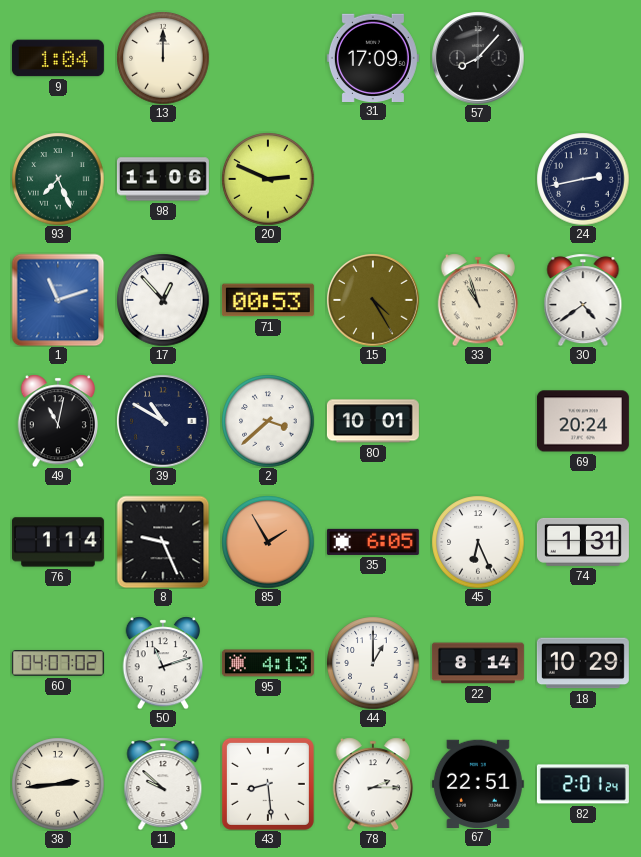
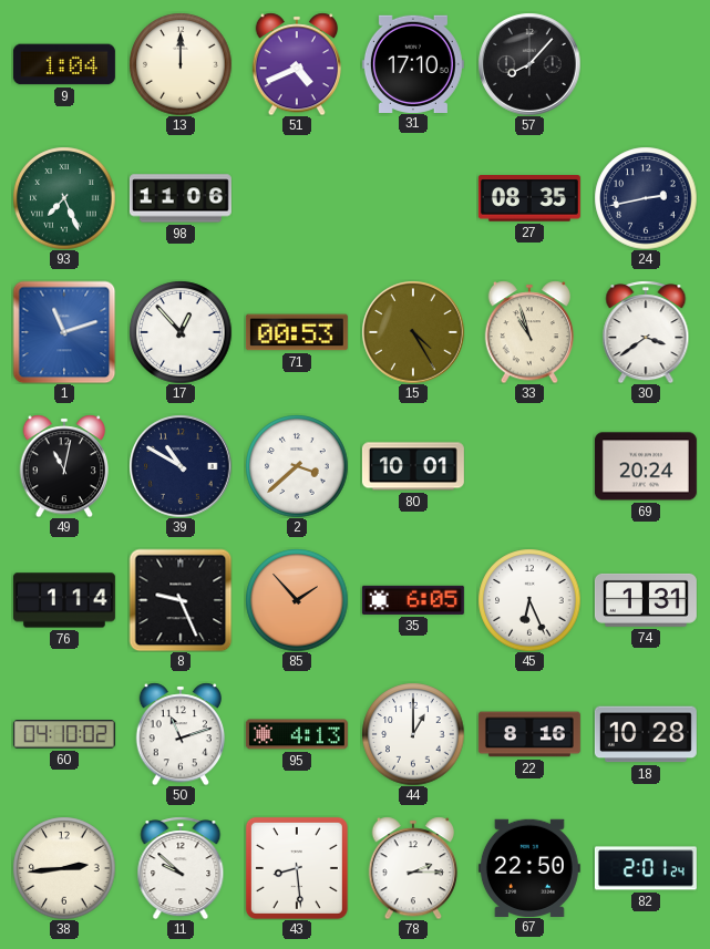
51: none -> 4:41 (296, 64)
31: 17:09 -> 17:10 (413, 63)
20: 2:49 -> none (268, 179)
27: none -> 08:35 (529, 198)
30: 4:39 -> 3:39 (646, 332)
85: 1:55 -> 1:53 (297, 600)
60: 04:07 -> 04:10 (64, 734)
22: 8:14 -> 8:16 (529, 734)
18: 10:29 -> 10:28 (646, 734)
67: 22:51 -> 22:50 (529, 867)
